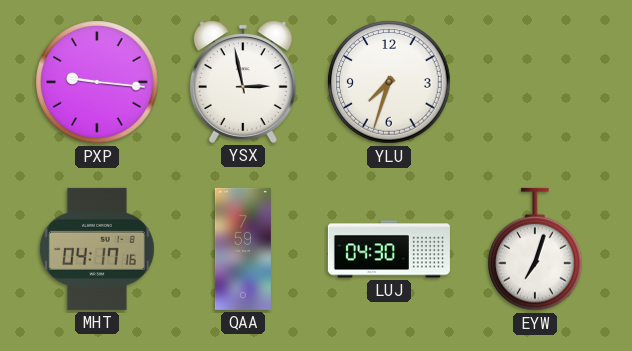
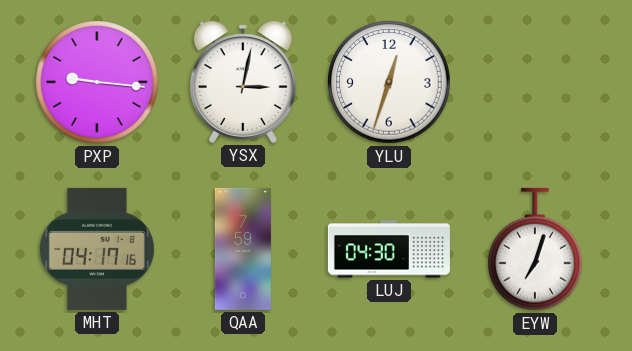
YSX: 2:58 -> 3:02 (243, 82)
YLU: 7:33 -> 12:33 (389, 82)
